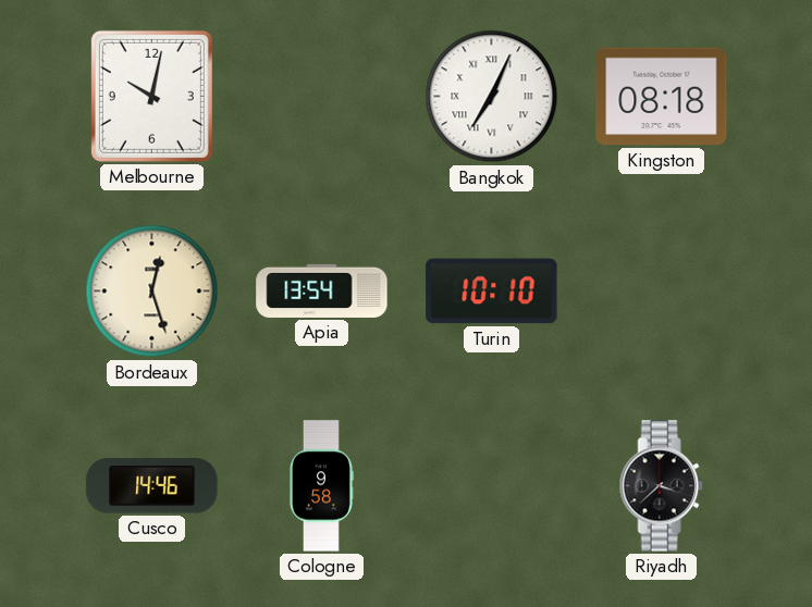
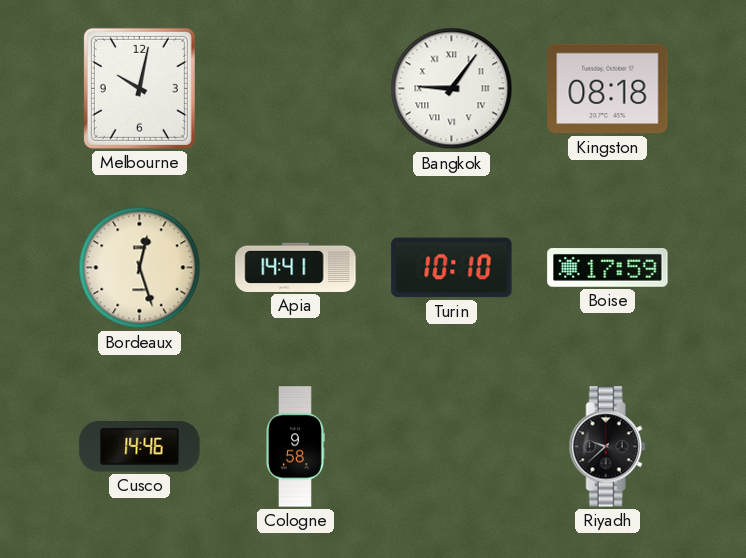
Bangkok: 7:04 -> 9:06 (452, 89)
Apia: 13:54 -> 14:41 (296, 267)
Boise: none -> 17:59 (608, 268)
Riyadh: 3:38 -> 9:38 (607, 447)
